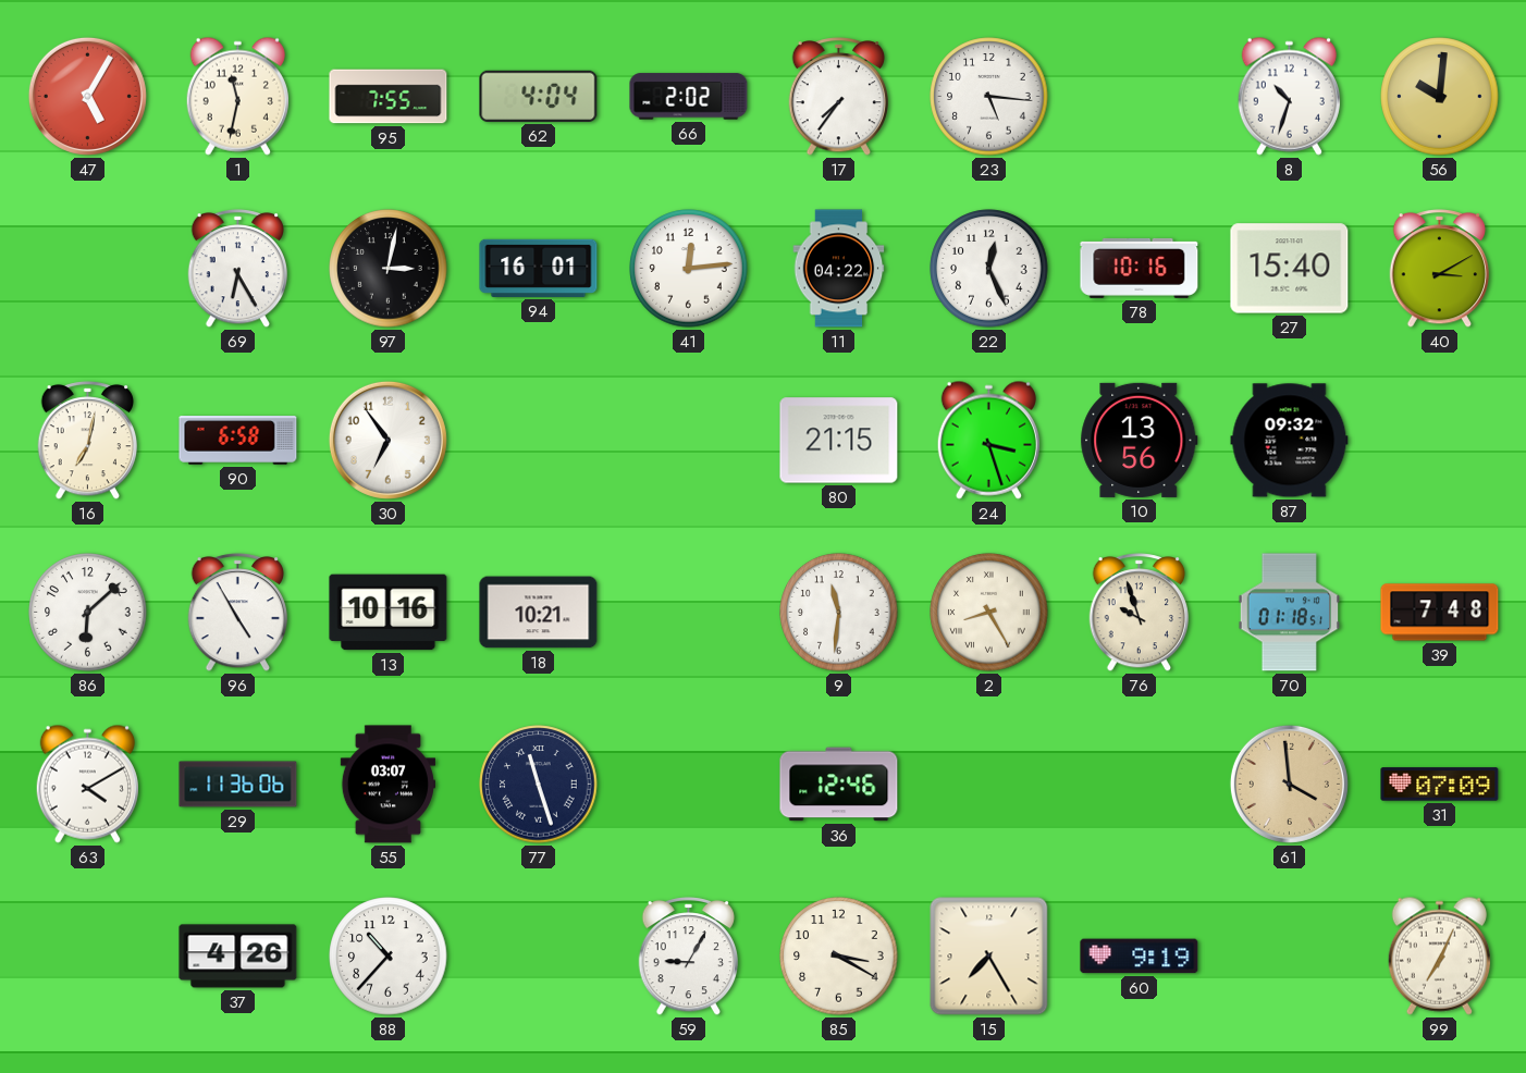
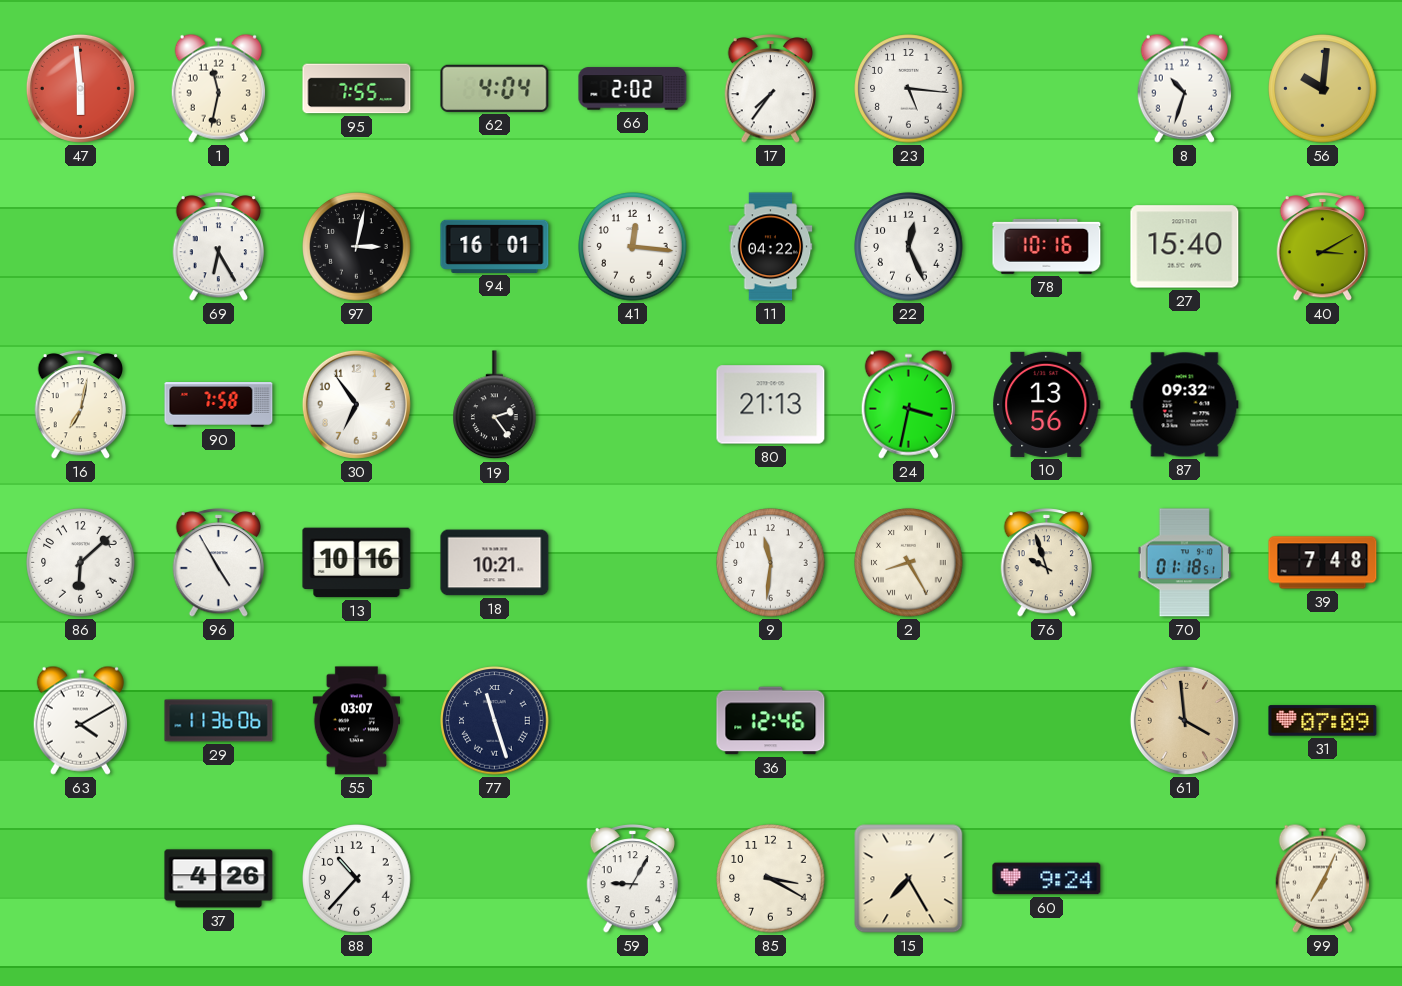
47: 5:05 -> 5:59 (80, 88)
41: 12:14 -> 12:16 (633, 247)
90: 6:58 -> 7:58 (219, 405)
19: none -> 2:24 (495, 405)
80: 21:15 -> 21:13 (771, 405)
24: 3:27 -> 3:32 (908, 404)
60: 9:19 -> 9:24 (1047, 879)
